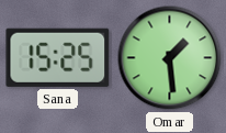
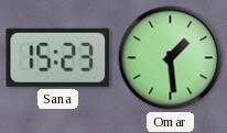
Sana: 15:25 -> 15:23 (58, 57)
